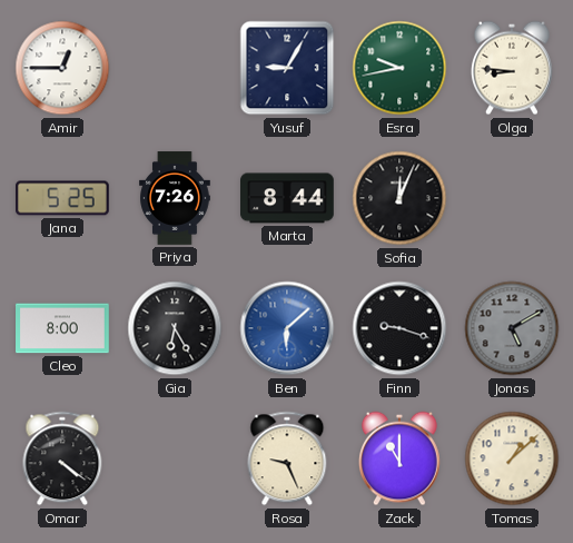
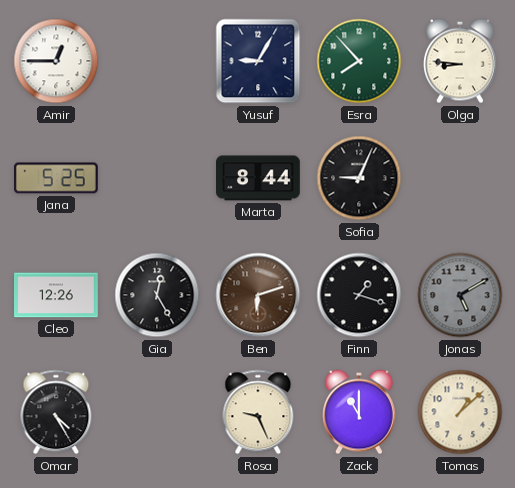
Esra: 9:43 -> 7:53 (359, 61)
Priya: 7:26 -> none (175, 198)
Sofia: 12:04 -> 9:04 (359, 178)
Cleo: 8:00 -> 12:26 (57, 295)
Gia: 6:25 -> 12:25 (157, 295)
Ben: 6:08 -> 6:12 (258, 295)
Ben dial: blue -> brown (258, 295)
Finn: 9:18 -> 1:18 (359, 295)
Omar: 4:21 -> 4:25 (56, 412)
